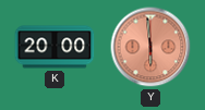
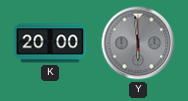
Y dial: salmon -> grey (138, 43)
